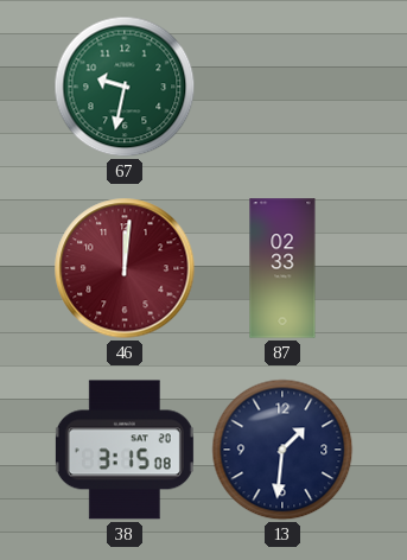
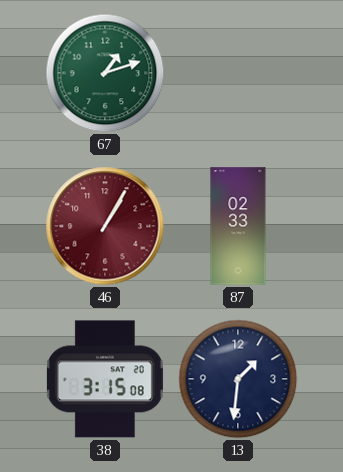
67: 9:32 -> 1:12 (105, 73)
46: 12:01 -> 1:05 (105, 226)
